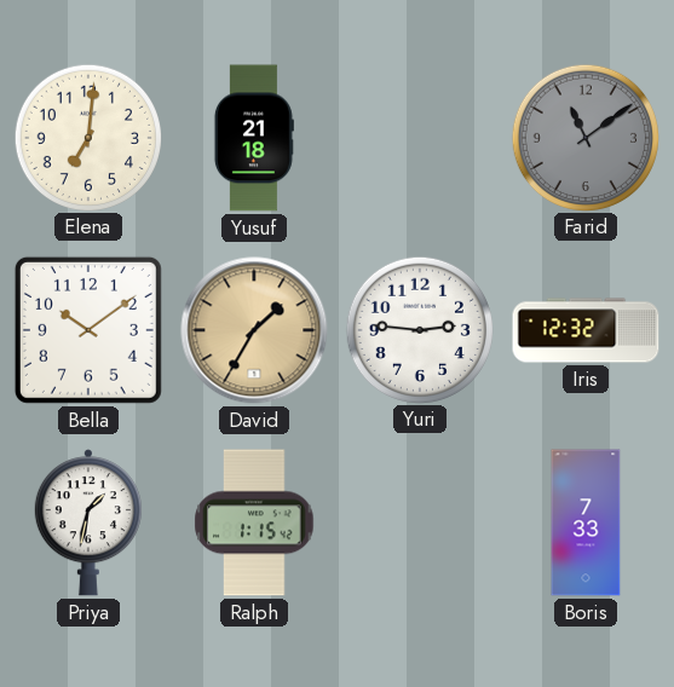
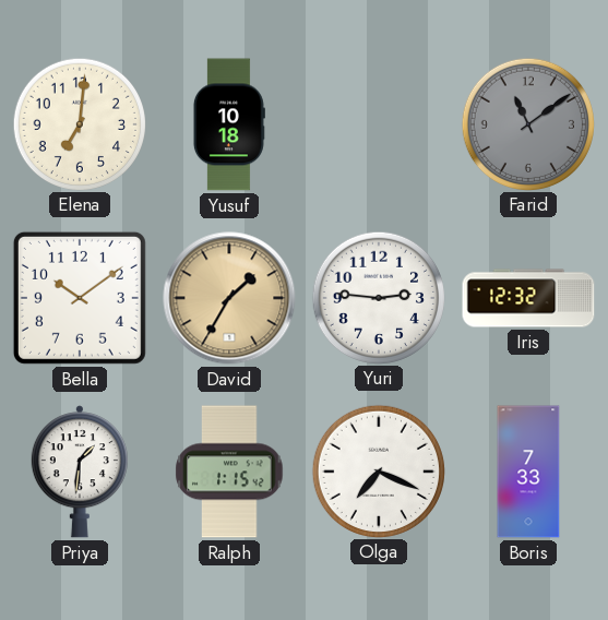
Yusuf: 21:18 -> 10:18 (228, 124)
Priya: 1:32 -> 1:31 (80, 472)
Olga: none -> 7:19 (378, 470)
